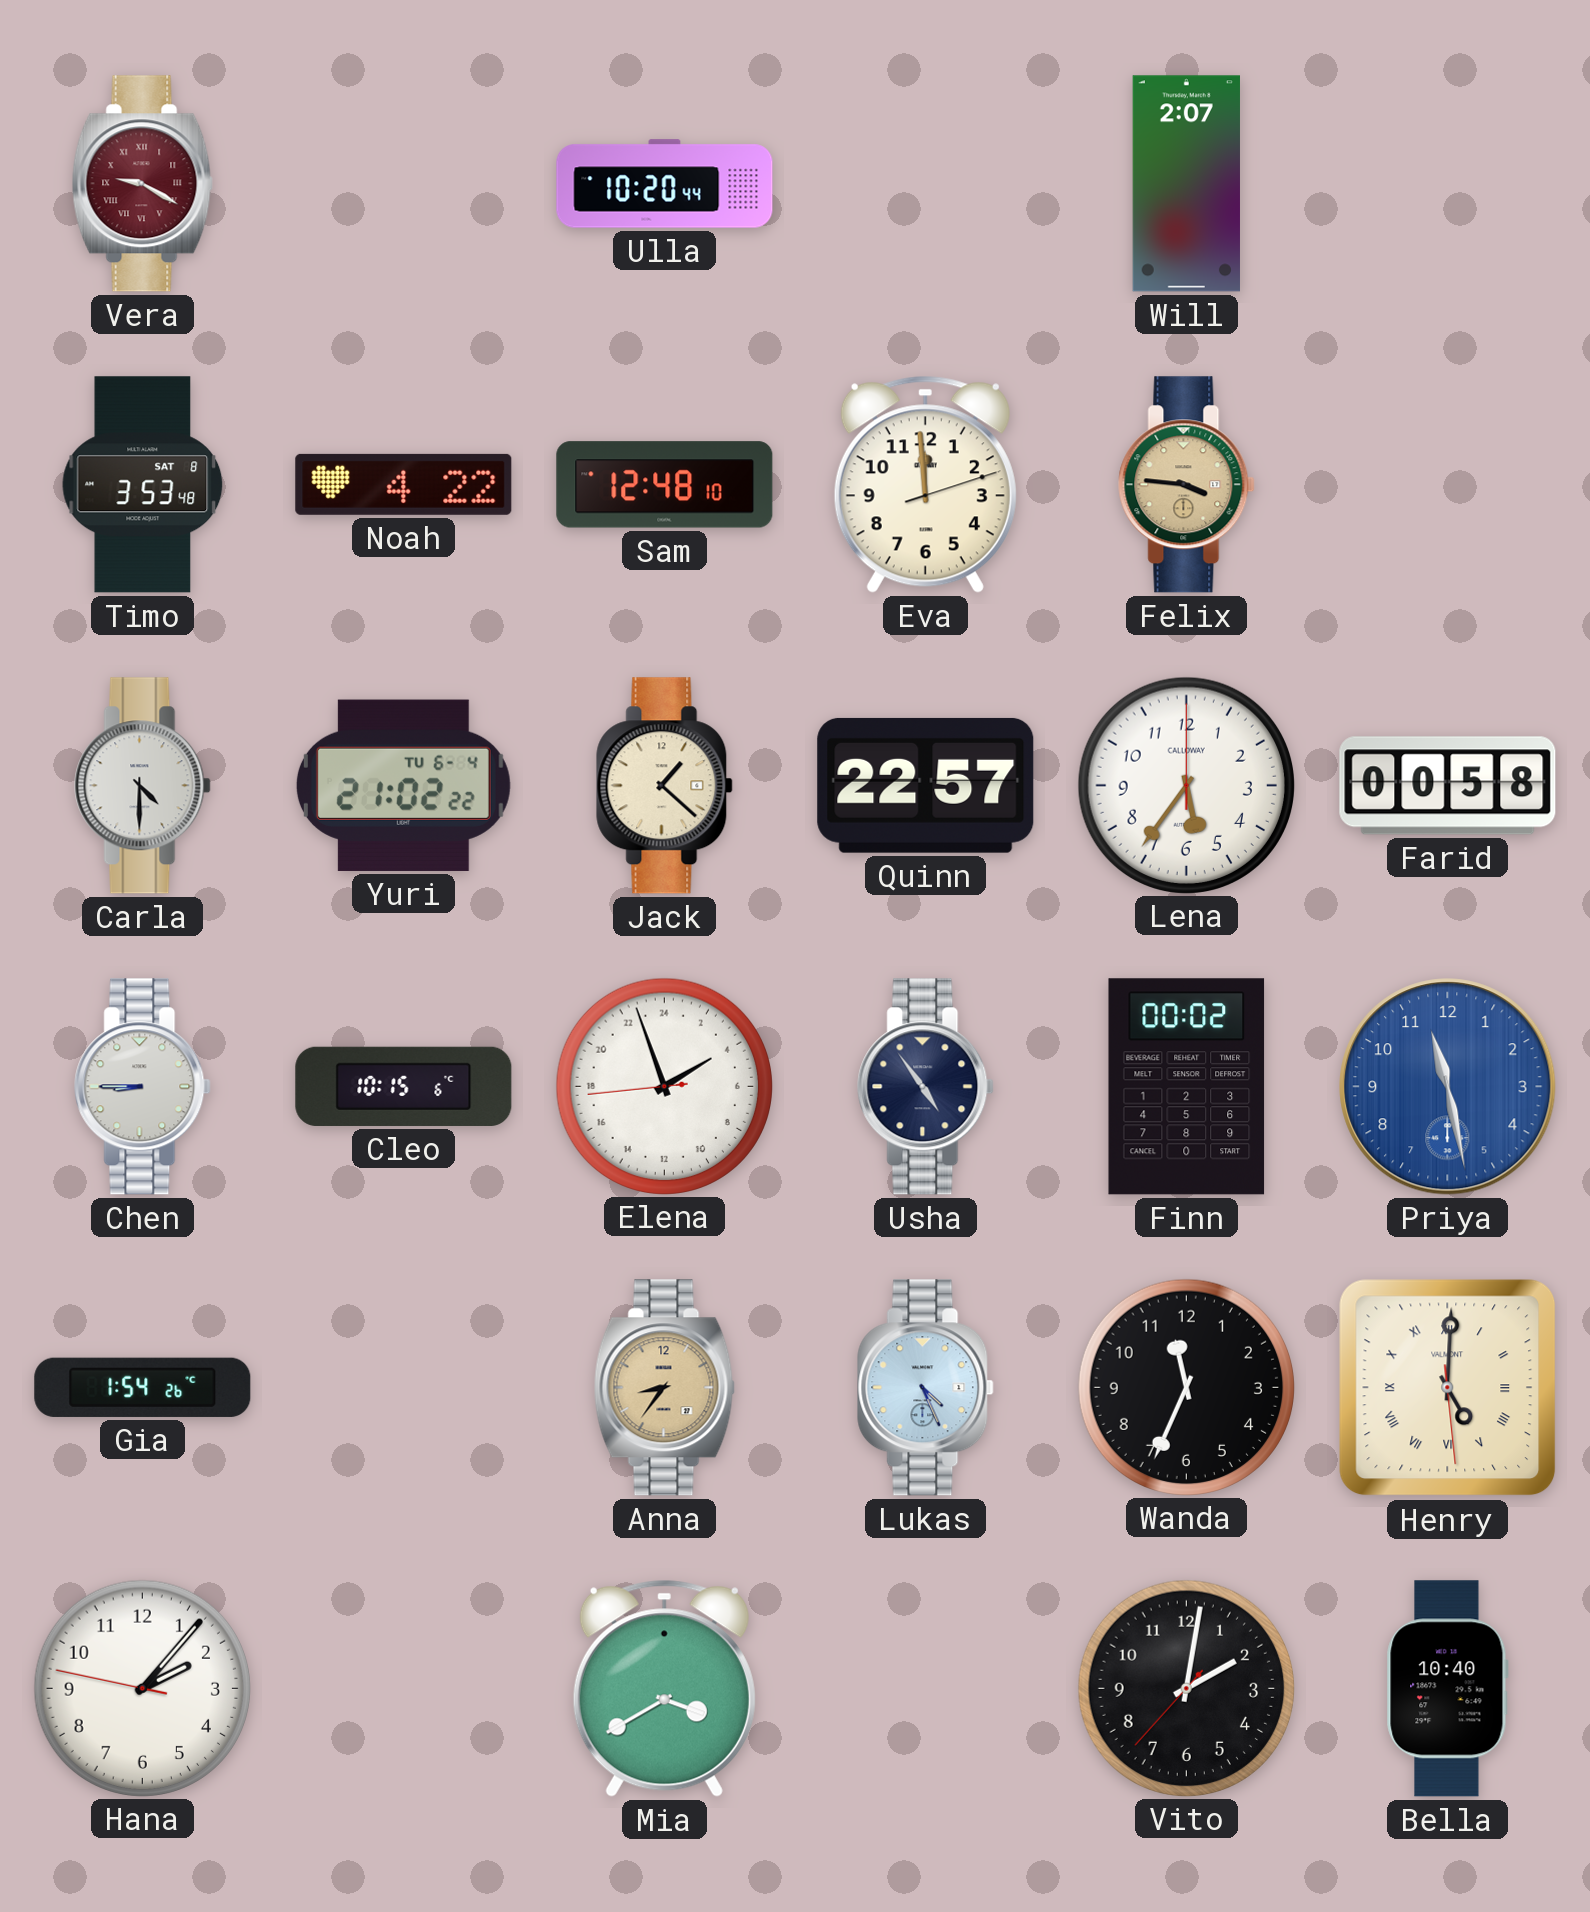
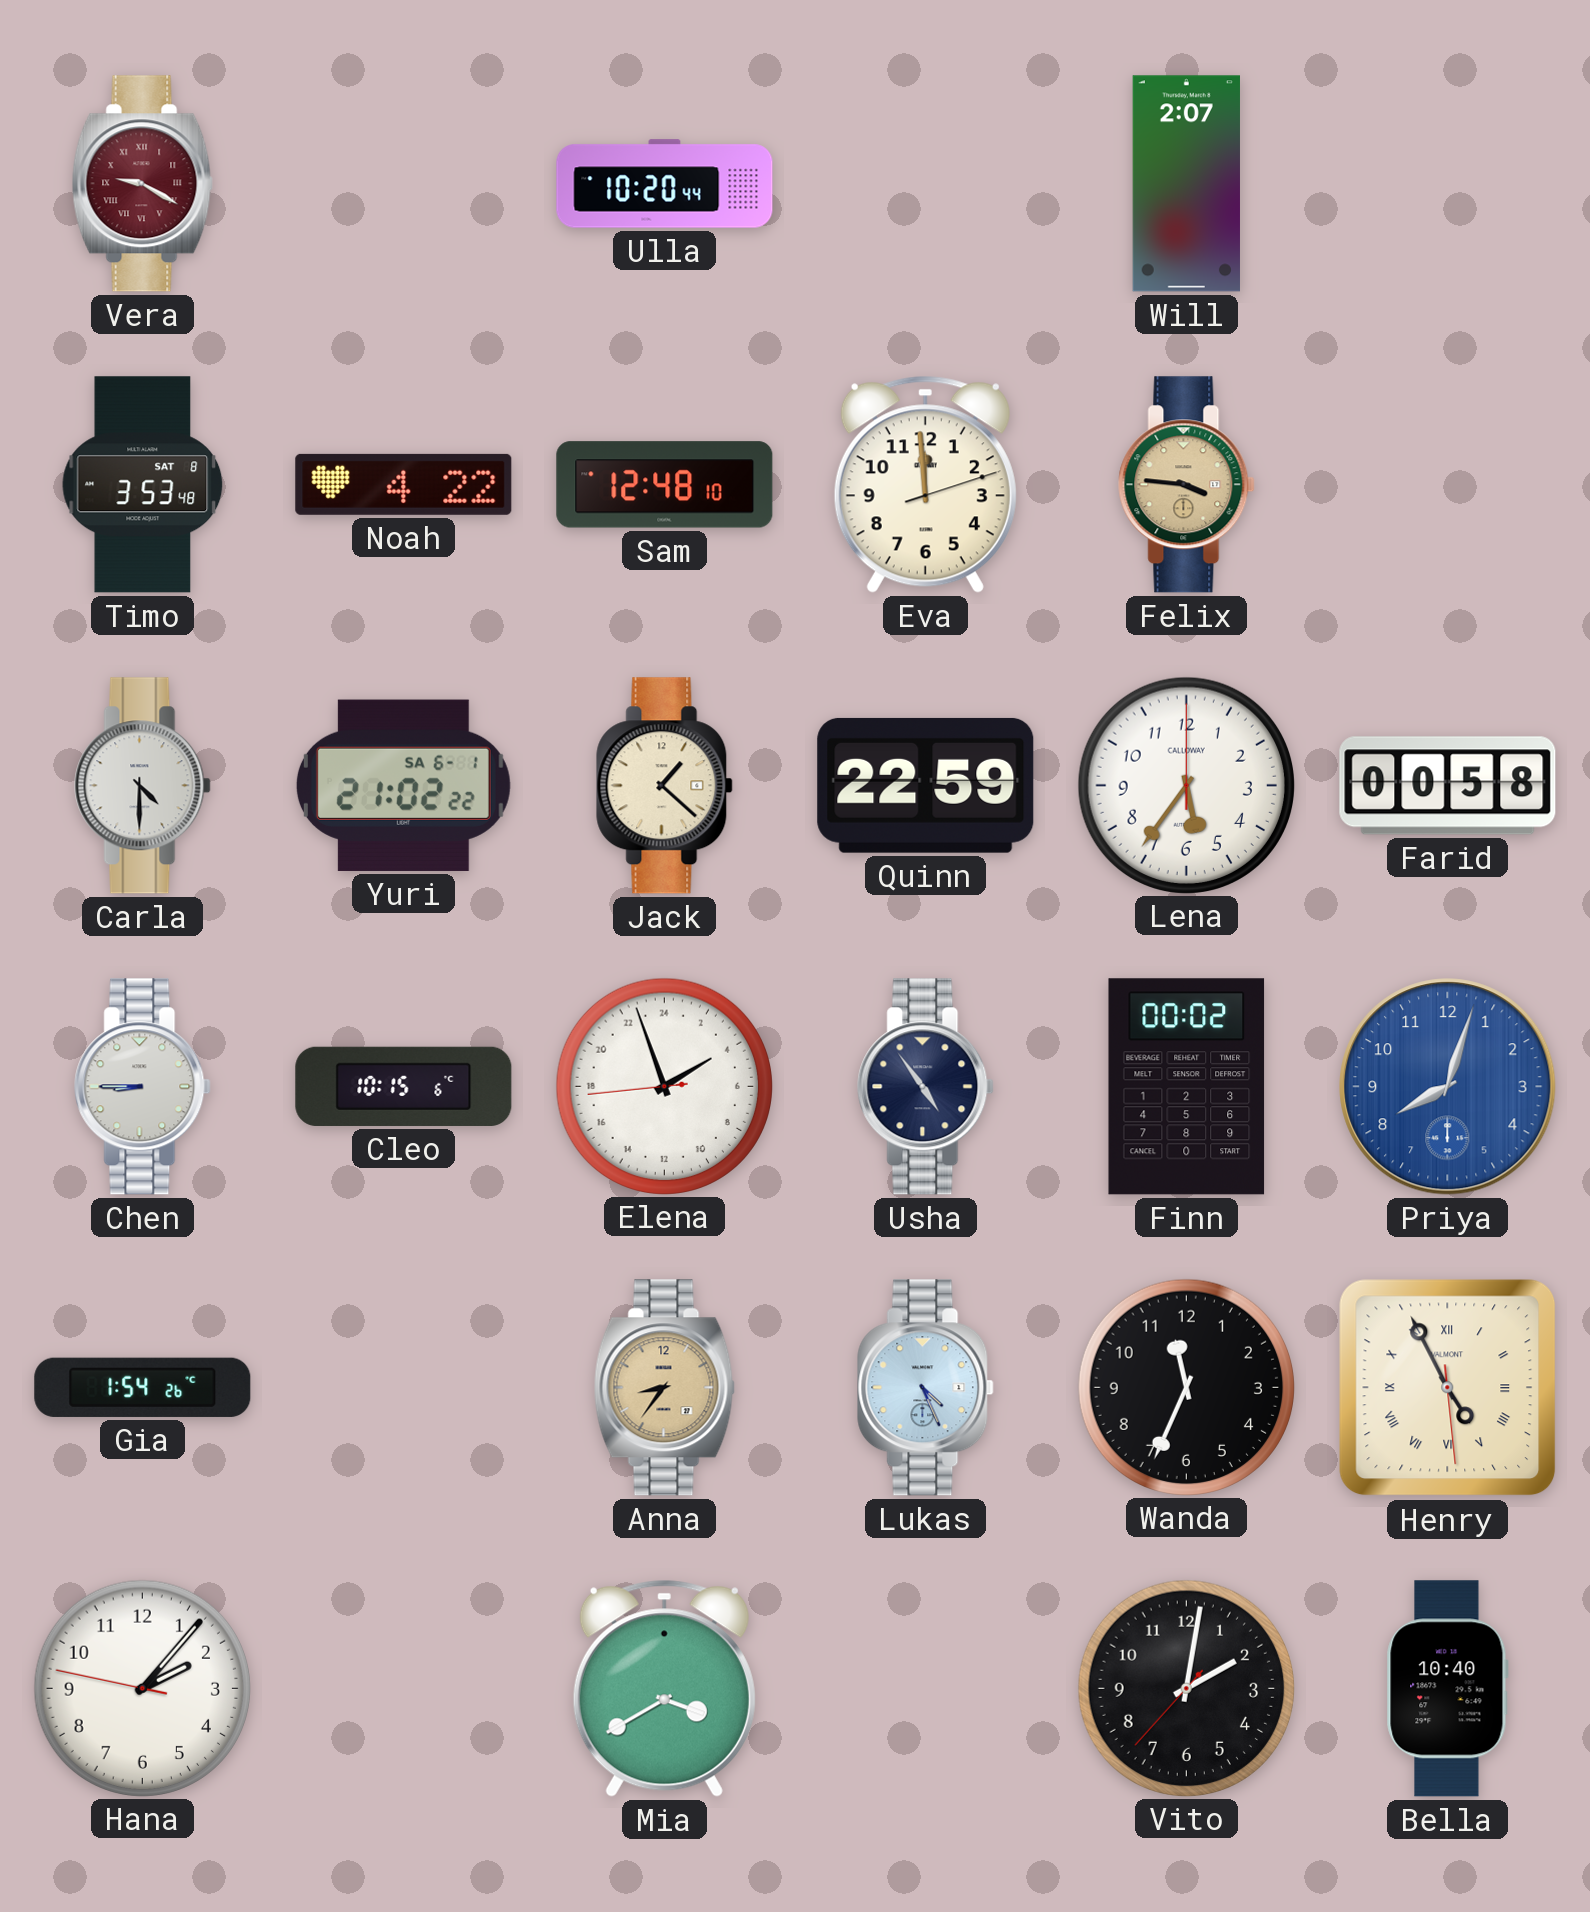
Yuri date: TU 6-4 -> SA 6-1 (403, 785)
Quinn: 22:57 -> 22:59 (926, 785)
Priya: 11:28 -> 8:03 (1448, 1087)
Henry: 5:00 -> 4:55 (1448, 1388)
